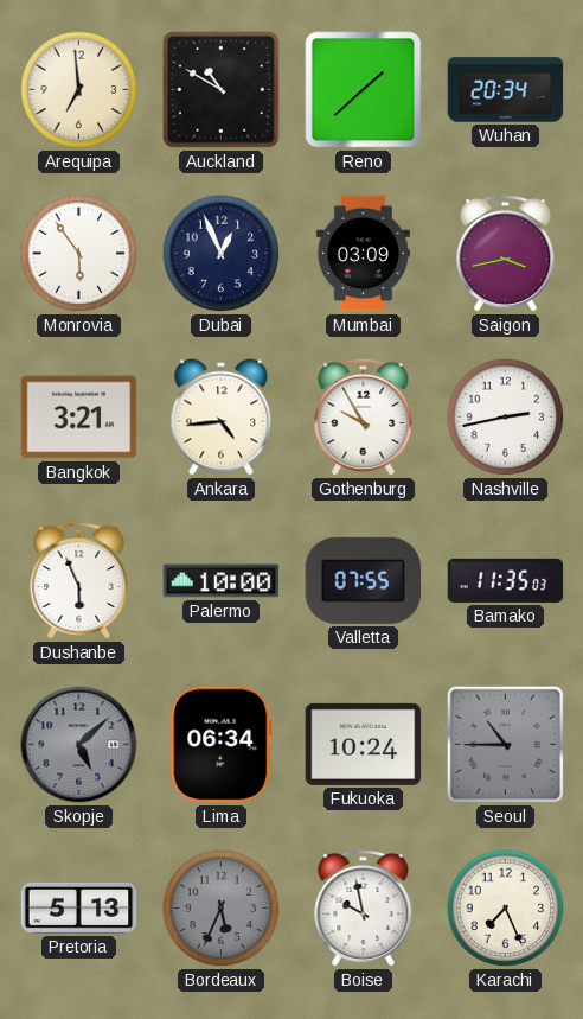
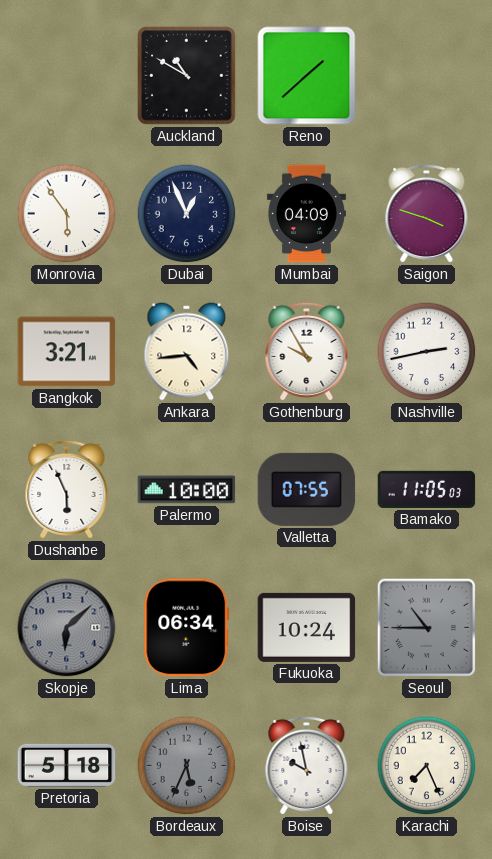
Arequipa: 6:59 -> none (79, 90)
Wuhan: 20:34 -> none (506, 90)
Mumbai: 03:09 -> 04:09 (306, 214)
Saigon: 3:43 -> 3:48 (427, 213)
Bamako: 11:35 -> 11:05 (427, 489)
Skopje: 5:08 -> 6:08 (67, 628)
Pretoria: 5:13 -> 5:18 (67, 765)
